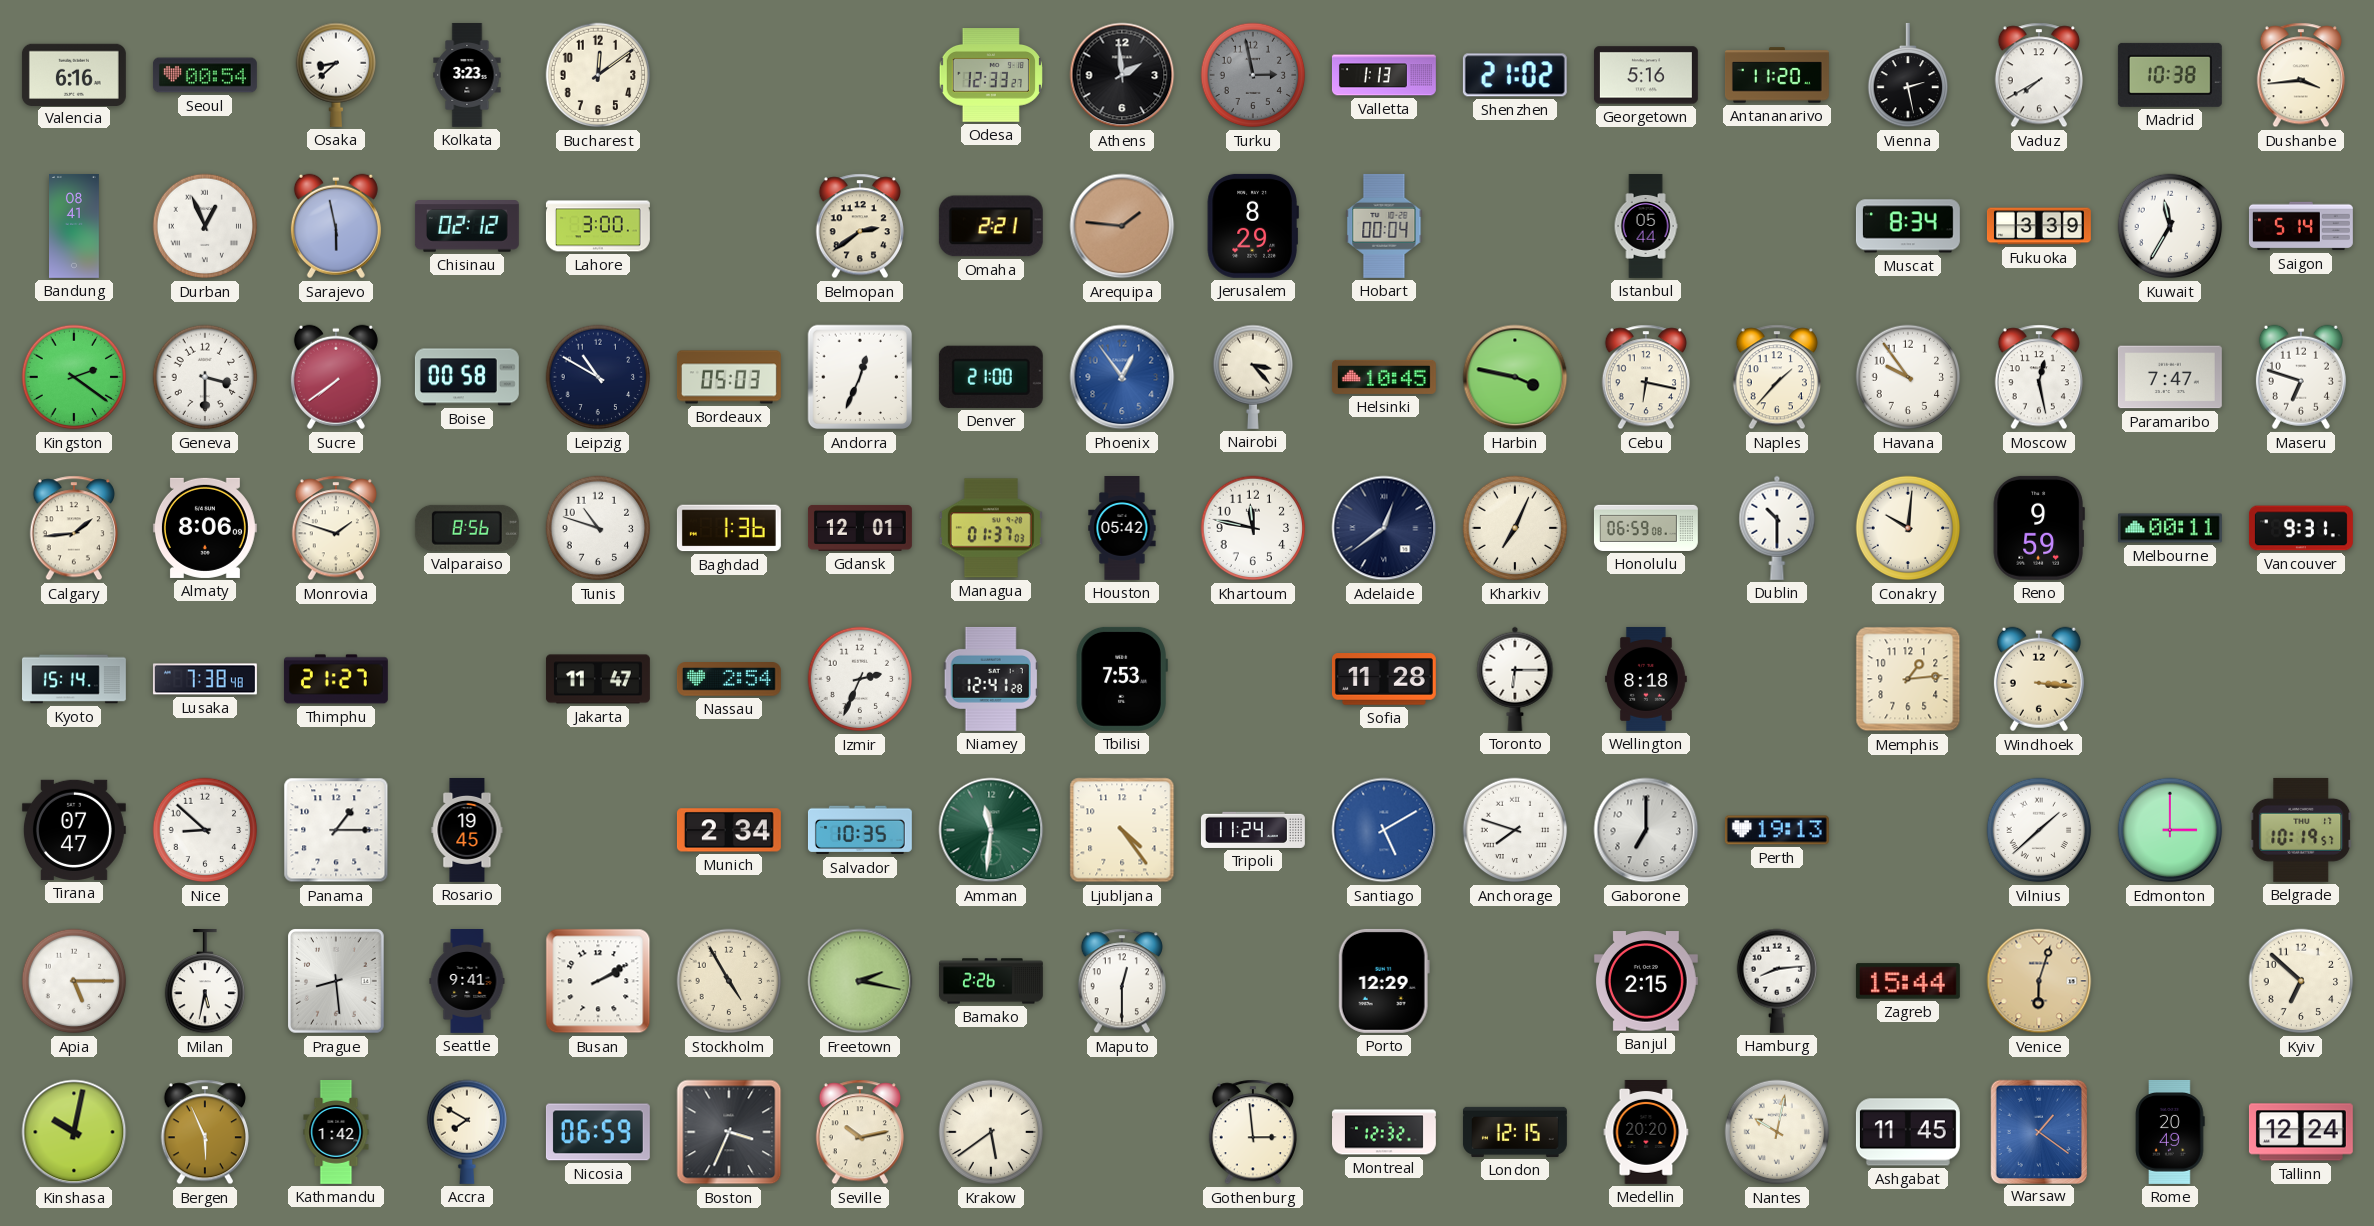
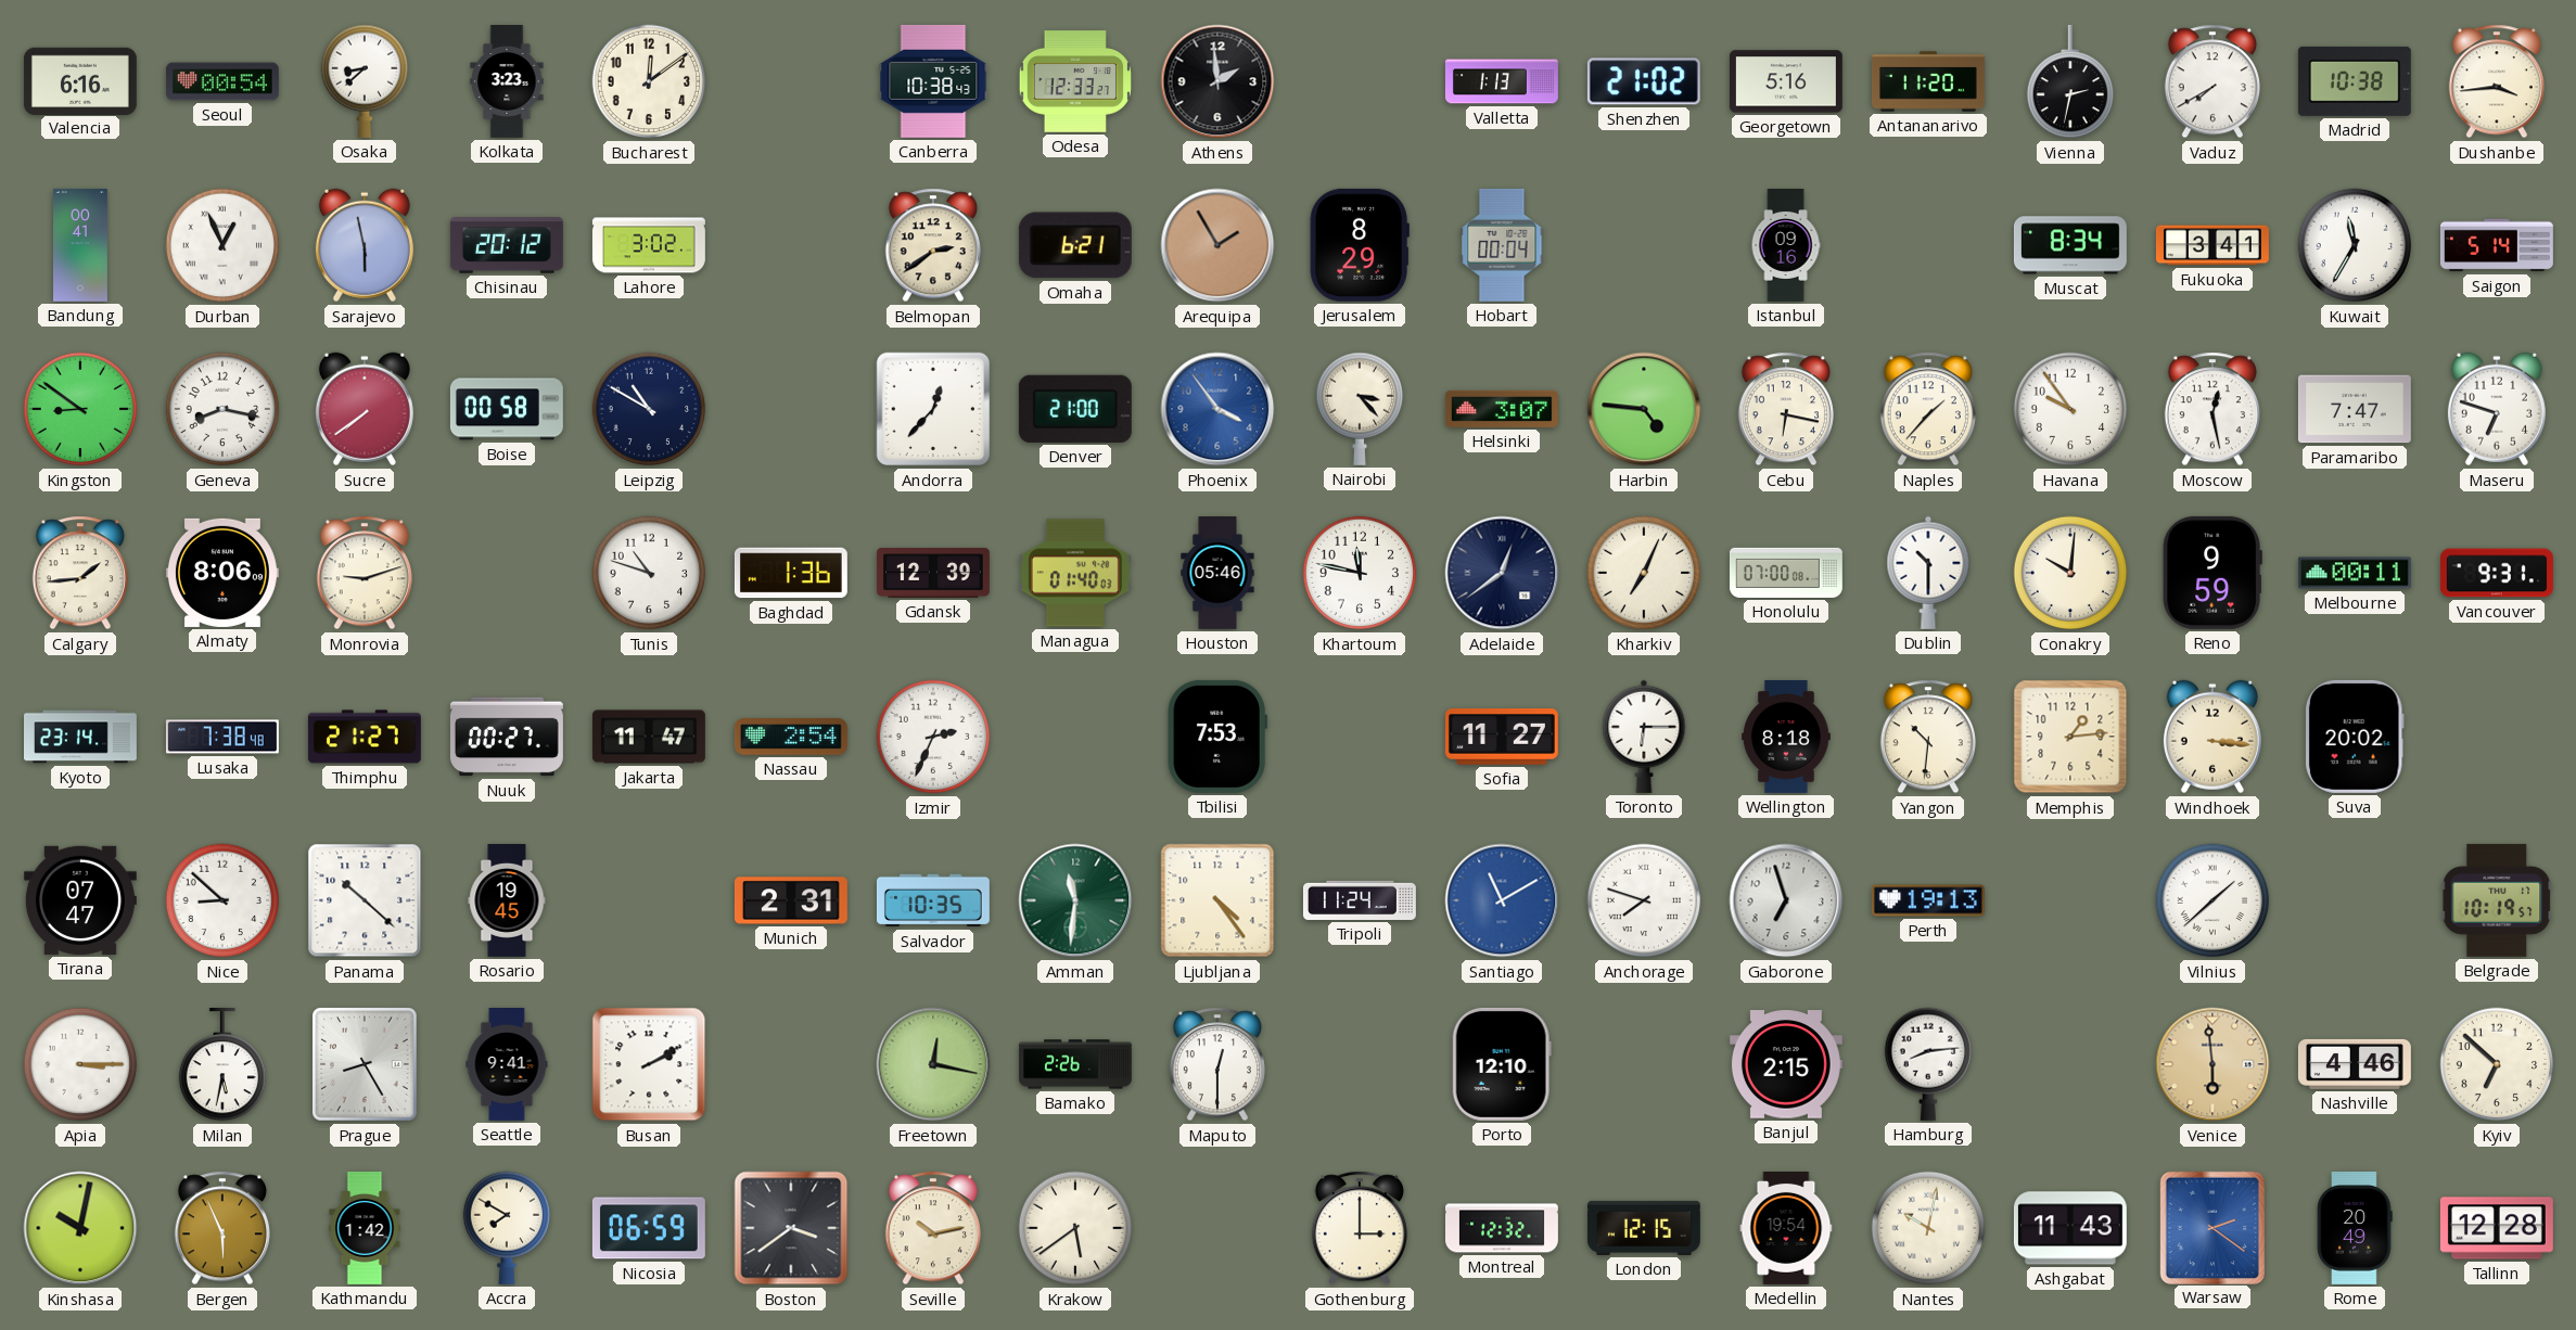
Canberra: none -> 10:38 (933, 81)
Turku: 2:58 -> none (1253, 75)
Vienna: 2:28 -> 2:32 (2070, 81)
Bandung: 08:41 -> 00:41 (81, 245)
Chisinau: 02:12 -> 20:12 (507, 245)
Lahore: 3:00 -> 3:02 (649, 245)
Omaha: 2:21 -> 6:21 (1075, 245)
Arequipa: 1:46 -> 1:55 (1217, 245)
Istanbul: 05:44 -> 09:16 (1786, 246)
Fukuoka: 3:39 -> 3:41 (2212, 245)
Kingston: 2:21 -> 8:51 (80, 409)
Geneva: 3:30 -> 8:17 (222, 409)
Bordeaux: 05:03 -> none (729, 377)
Andorra: 12:34 -> 12:37 (933, 409)
Phoenix: 12:54 -> 3:54 (1217, 409)
Helsinki: 10:45 -> 3:07 (1502, 409)
Harbin: 3:47 -> 4:46 (1644, 409)
Monrovia: 1:48 -> 9:12 (365, 573)
Valparaiso: 8:56 -> none (467, 528)
Gdansk: 12:01 -> 12:39 (933, 573)
Managua: 01:37 -> 01:40 (1075, 573)
Houston: 05:42 -> 05:46 (1217, 574)
Honolulu: 06:59 -> 07:00 (1786, 573)
Kyoto: 15:14 -> 23:14 (81, 737)
Nuuk: none -> 00:27 (507, 737)
Niamey: 12:41 -> none (991, 679)
Sofia: 11:28 -> 11:27 (1502, 737)
Yangon: none -> 10:31 (1928, 737)
Suva: none -> 20:02 (2355, 737)
Panama: 1:15 -> 10:22 (365, 900)
Munich: 2:34 -> 2:31 (791, 900)
Santiago: 5:10 -> 11:10 (1502, 900)
Gaborone: 7:00 -> 6:57 (1786, 900)
Edmonton: 3:00 -> none (2170, 830)
Apia: 5:15 -> 3:15 (80, 1064)
Prague: 8:29 -> 8:25 (366, 1064)
Stockholm: 4:55 -> none (729, 981)
Freetown: 2:17 -> 12:17 (933, 1064)
Porto: 12:29 -> 12:10 (1502, 1064)
Zagreb: 15:44 -> none (1908, 981)
Venice: 6:03 -> 5:59 (2212, 1064)
Nashville: none -> 4:46 (2355, 1064)
Boston: 3:34 -> 3:39 (791, 1228)
Gothenburg: 2:59 -> 3:00 (1360, 1228)
Medellin: 20:20 -> 19:54 (1786, 1228)
Ashgabat: 11:45 -> 11:43 (2070, 1228)
Warsaw: 1:21 -> 2:21 (2211, 1227)
Tallinn: 12:24 -> 12:28 (2497, 1228)
